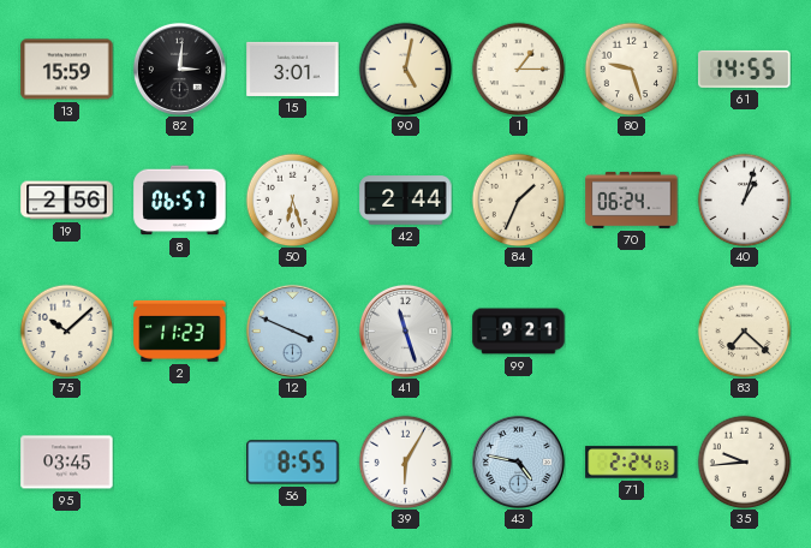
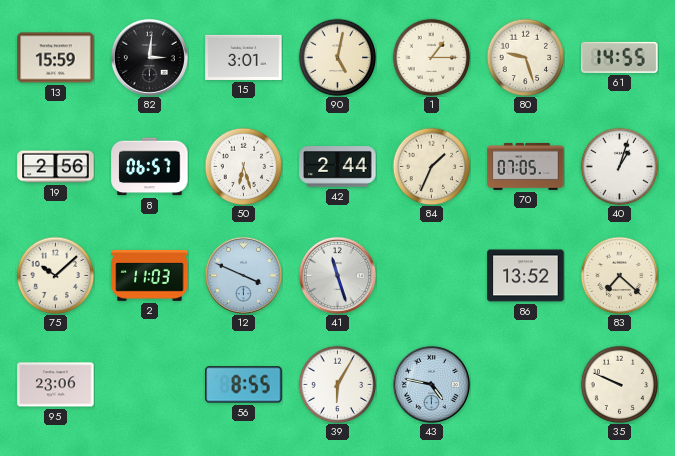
70: 06:24 -> 07:05 (526, 166)
2: 11:23 -> 11:03 (150, 276)
99: 9:21 -> none (519, 332)
86: none -> 13:52 (526, 276)
95: 03:45 -> 23:06 (56, 385)
71: 2:24 -> none (632, 463)
35: 9:44 -> 9:49 (619, 384)
